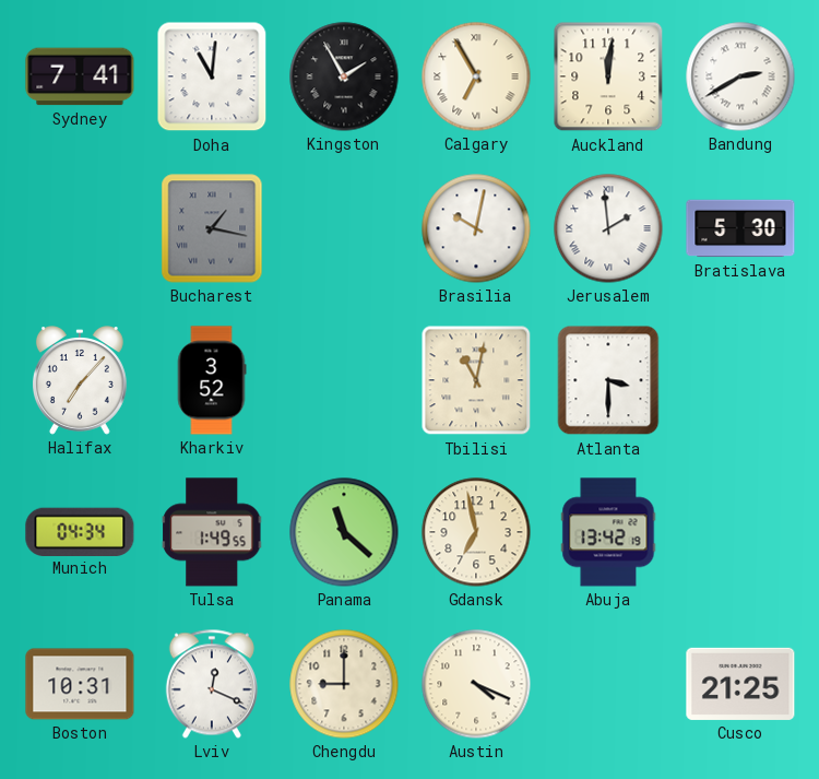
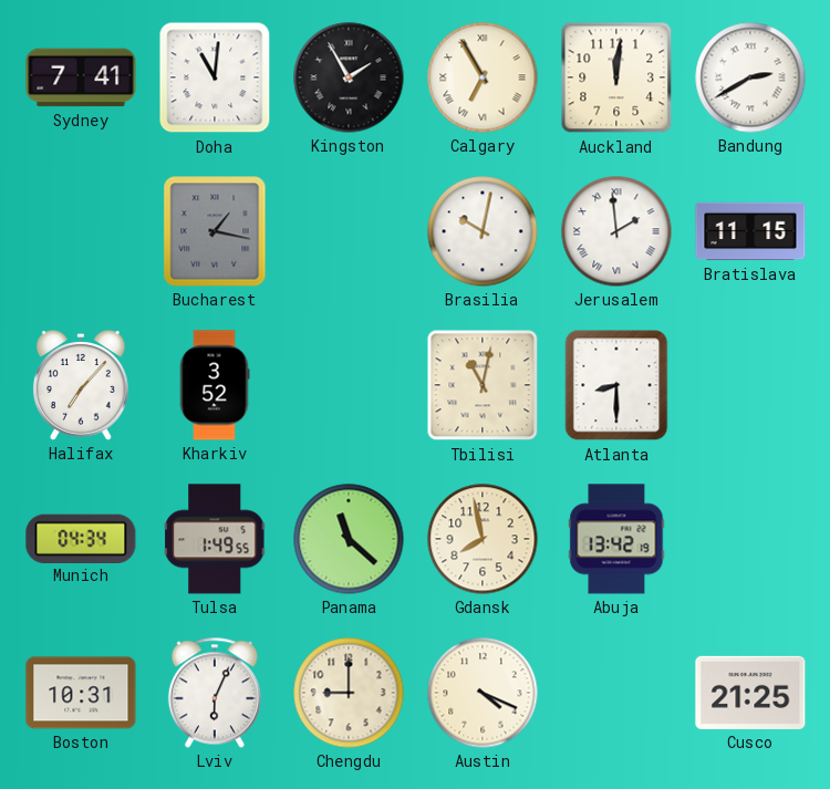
Bratislava: 5:30 -> 11:15 (750, 231)
Atlanta: 3:30 -> 8:30 (616, 385)
Gdansk: 6:58 -> 7:58 (483, 539)
Lviv: 12:19 -> 6:04 (215, 693)
